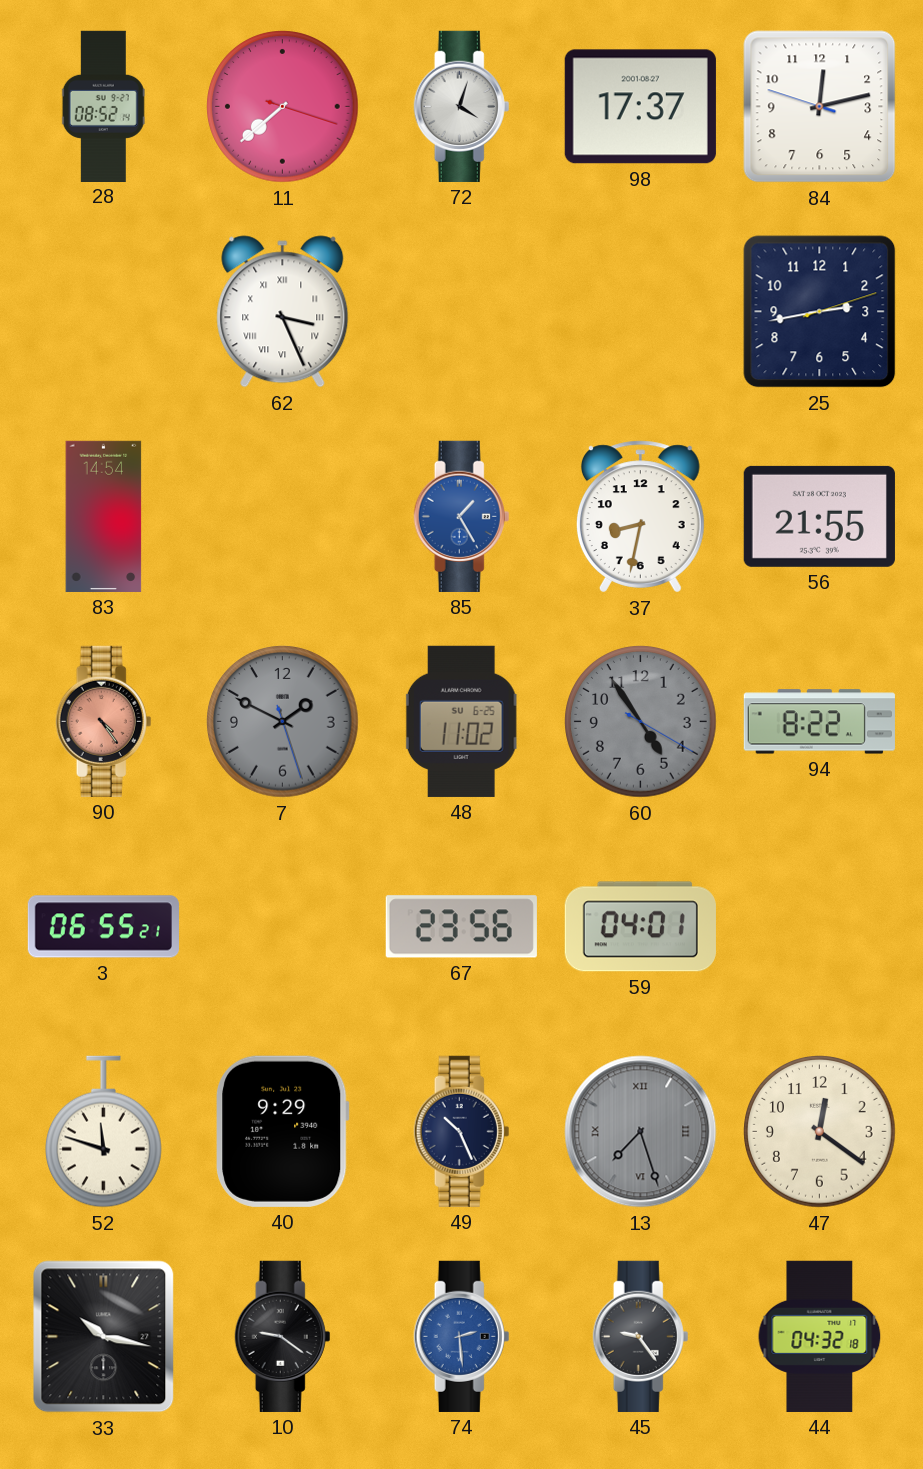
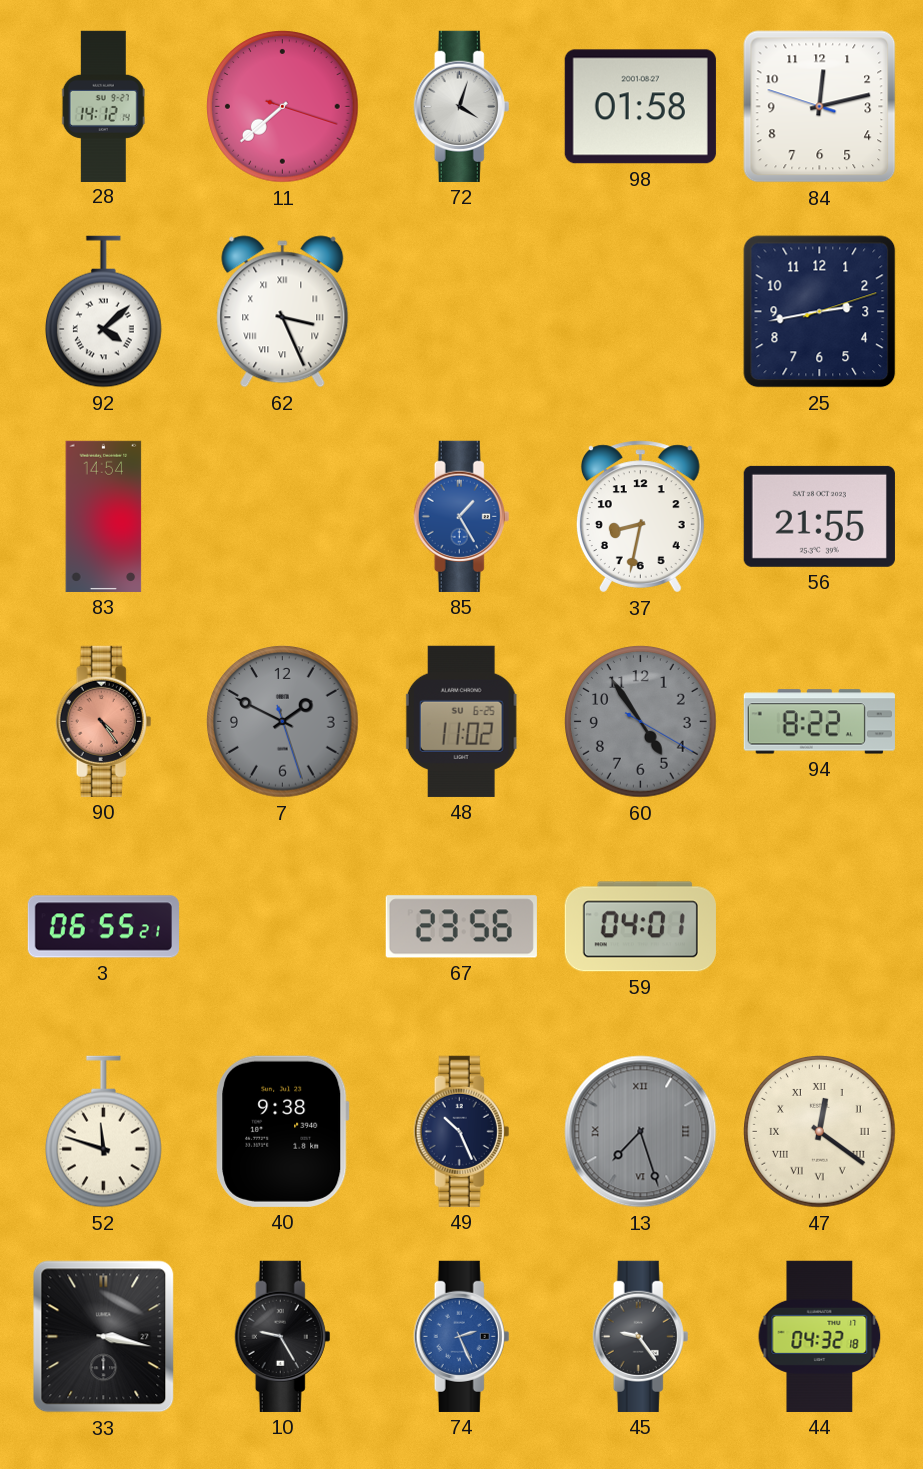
28: 08:52 -> 14:12 (103, 106)
98: 17:37 -> 01:58 (640, 107)
92: none -> 4:08 (103, 312)
40: 9:29 -> 9:38 (283, 1131)
47 numerals: Arabic -> Roman (820, 1132)
33: 10:17 -> 3:17 (104, 1337)
10: 9:21 -> 9:25 (283, 1336)
74: 2:29 -> 2:26 (462, 1336)
